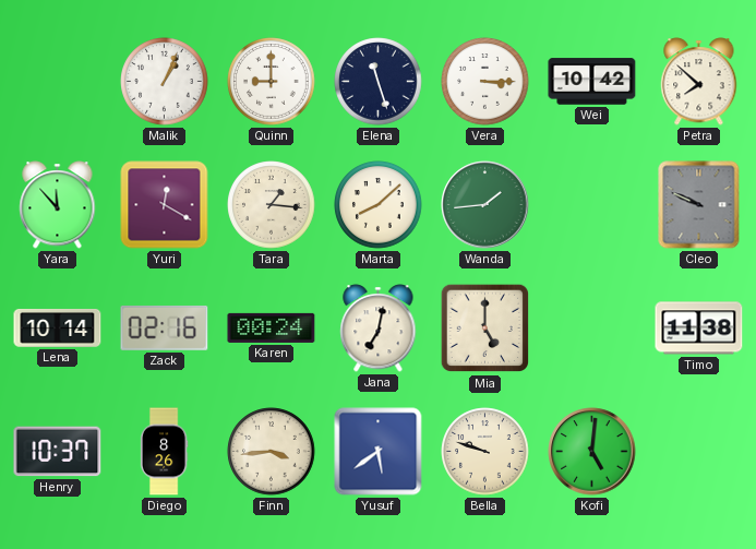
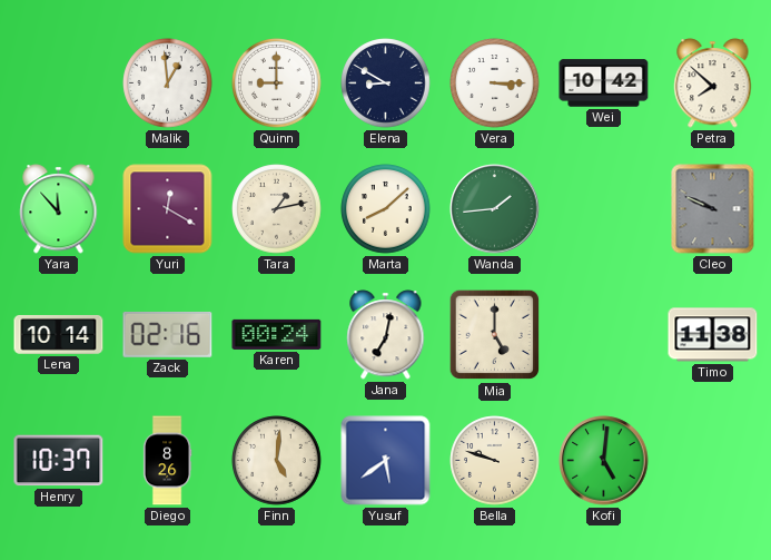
Malik: 1:04 -> 12:59 (168, 83)
Elena: 11:27 -> 8:50 (386, 83)
Tara: 1:16 -> 1:13 (277, 209)
Finn: 3:44 -> 5:01 (277, 461)
